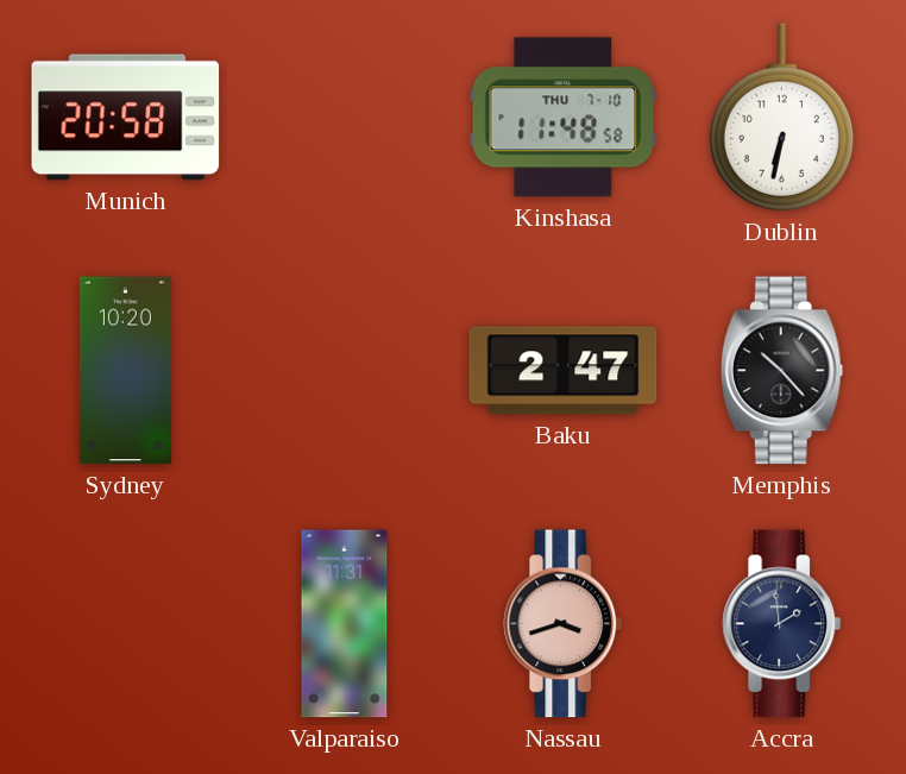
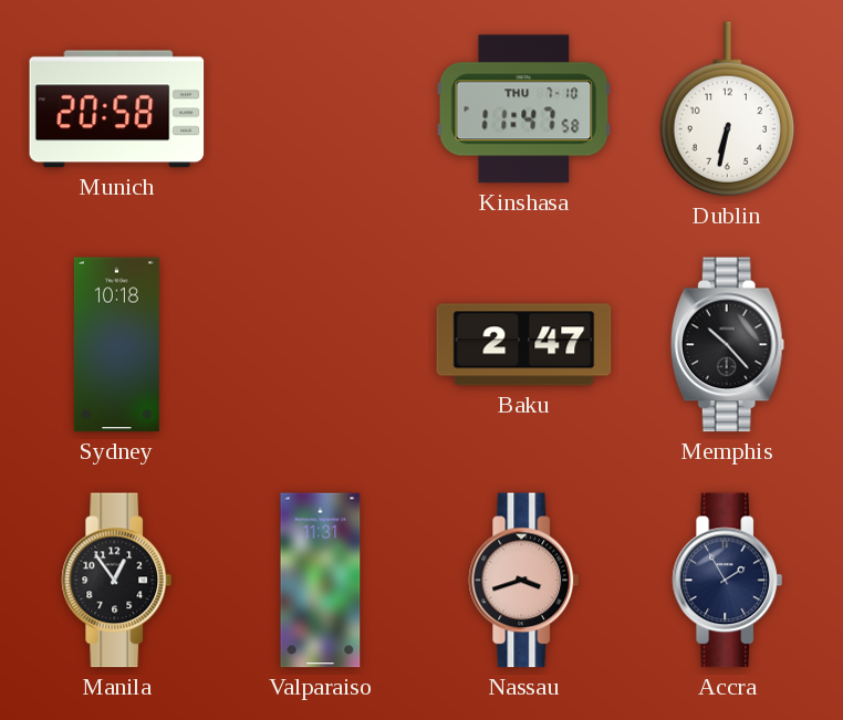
Kinshasa: 11:48 -> 11:47 (524, 109)
Sydney: 10:20 -> 10:18 (116, 345)
Manila: none -> 12:54 (117, 581)
Accra: 1:59 -> 1:55 (728, 581)
